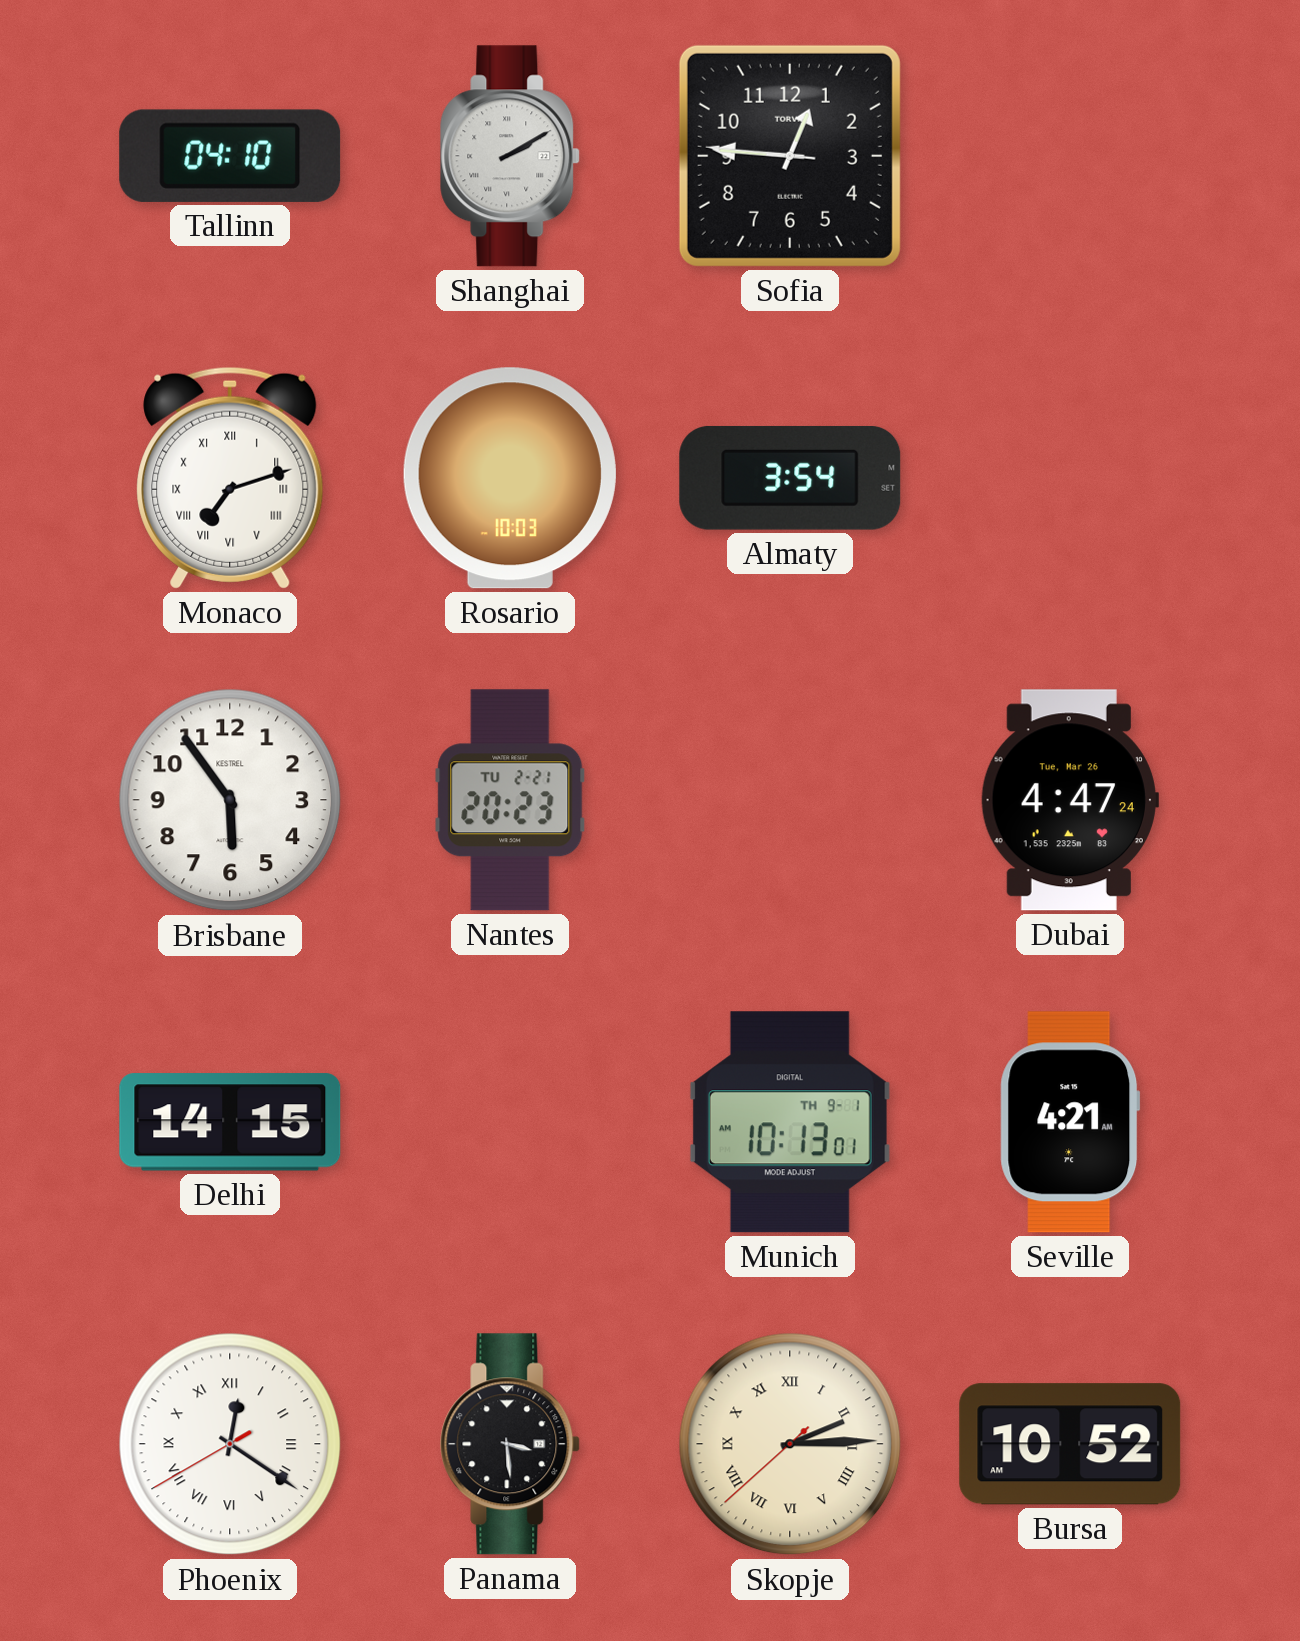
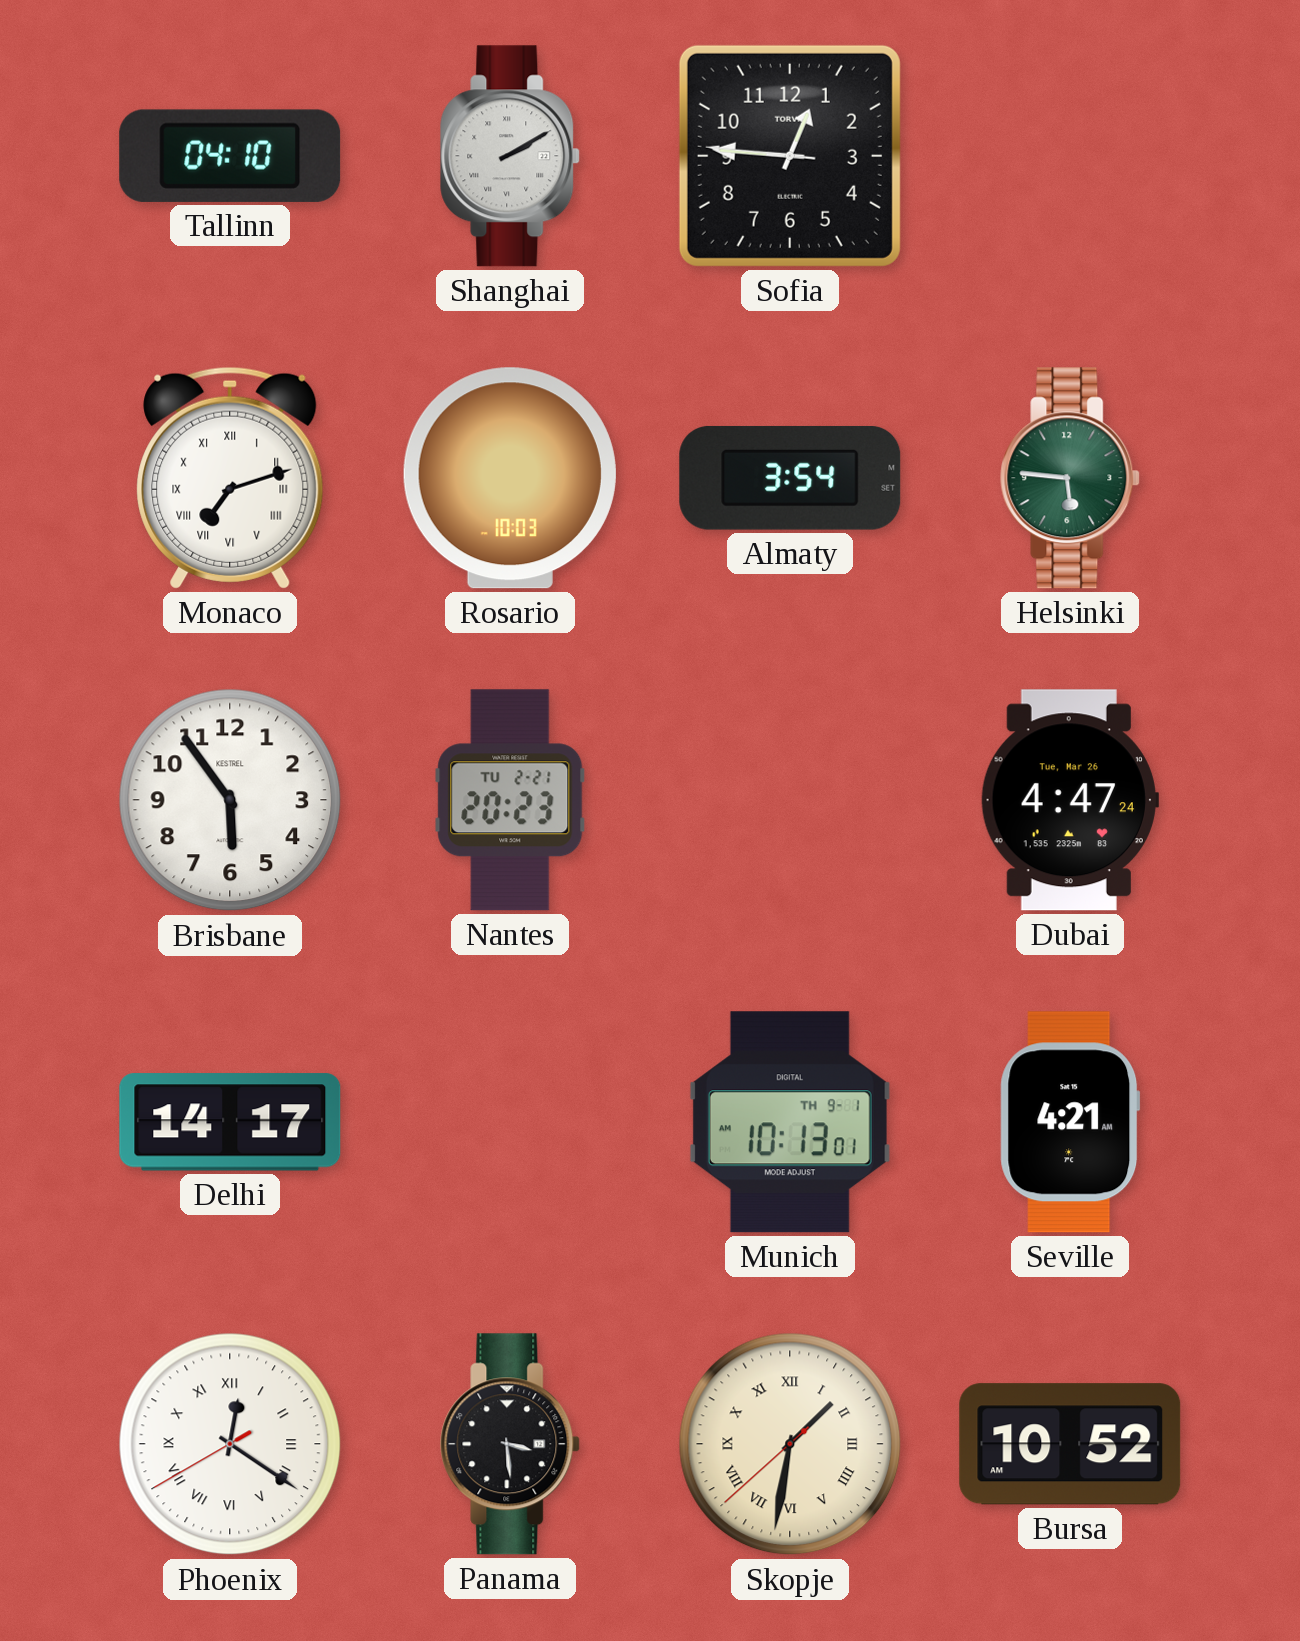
Helsinki: none -> 5:46 (1071, 478)
Delhi: 14:15 -> 14:17 (230, 1122)
Skopje: 2:14 -> 1:31 (790, 1444)
